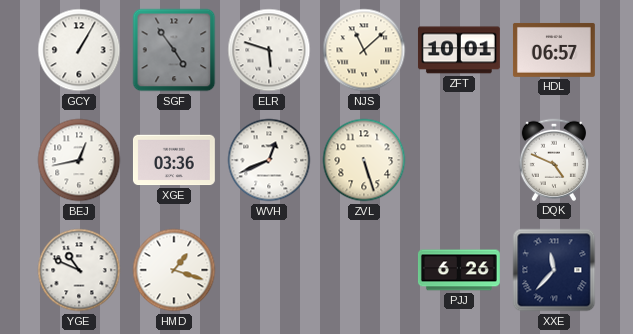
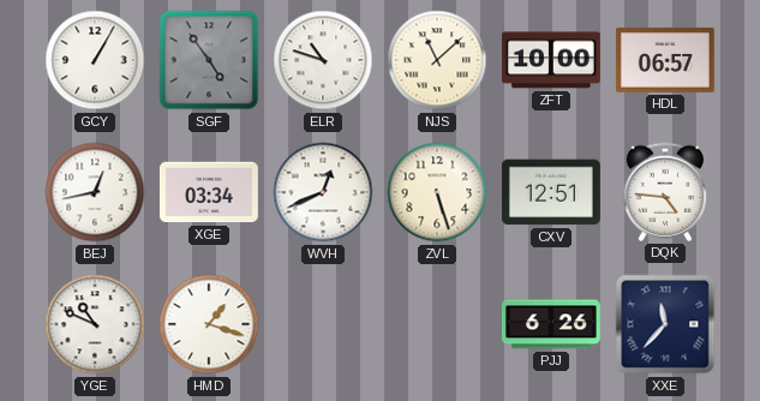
ELR: 5:48 -> 10:48 (323, 60)
ZFT: 10:01 -> 10:00 (551, 60)
XGE: 03:36 -> 03:34 (209, 192)
CXV: none -> 12:51 (551, 192)
DQK: 4:49 -> 4:46 (664, 192)
